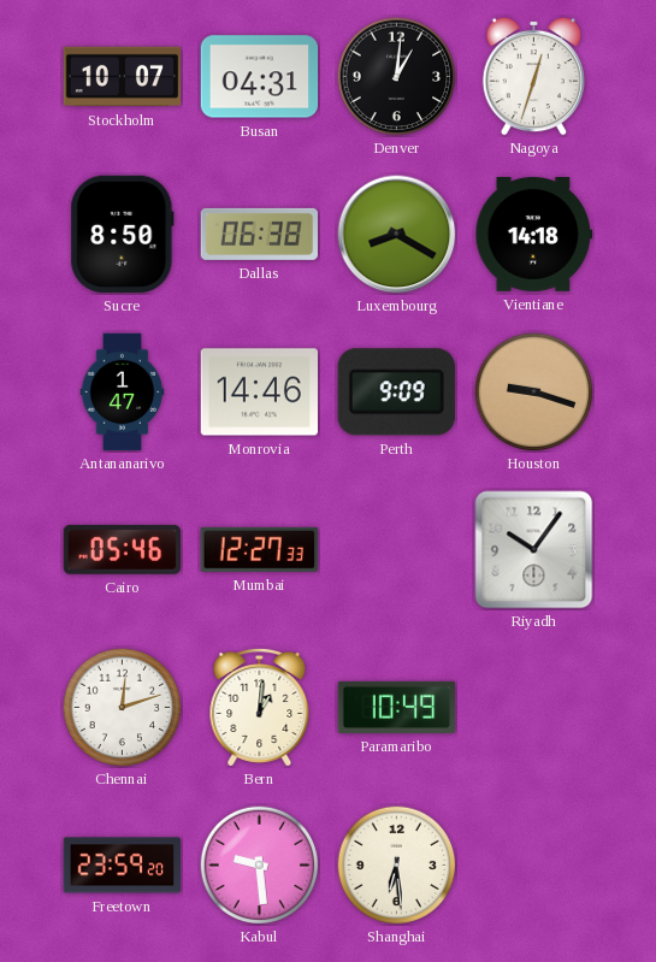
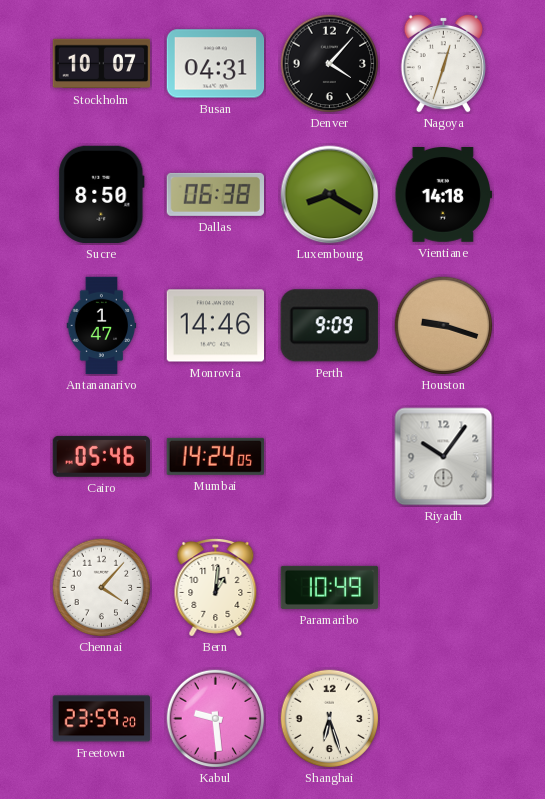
Denver: 1:01 -> 4:07 (330, 64)
Mumbai: 12:27 -> 14:24 (215, 456)
Chennai: 12:12 -> 4:07 (102, 588)
Shanghai: 6:29 -> 6:27 (330, 719)
